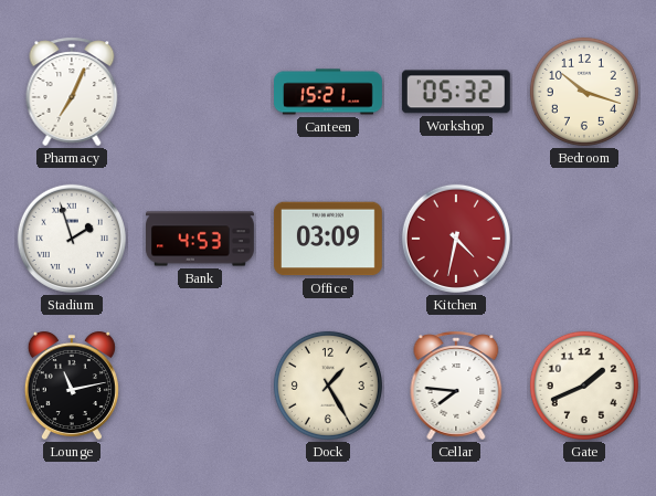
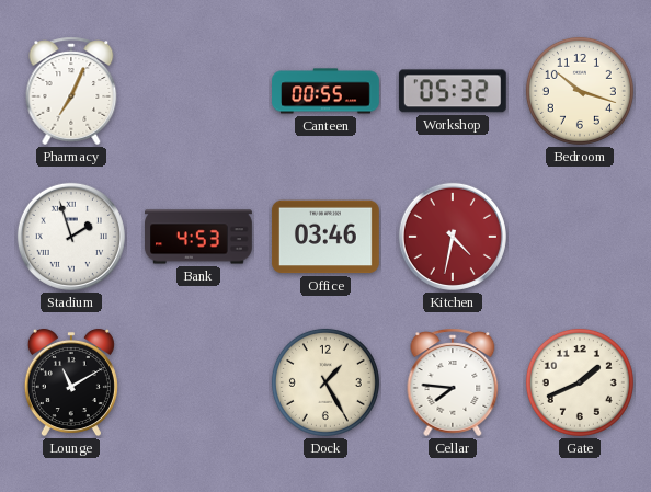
Canteen: 15:21 -> 00:55 (327, 91)
Office: 03:09 -> 03:46 (325, 237)
Lounge: 11:13 -> 11:10 (71, 382)
